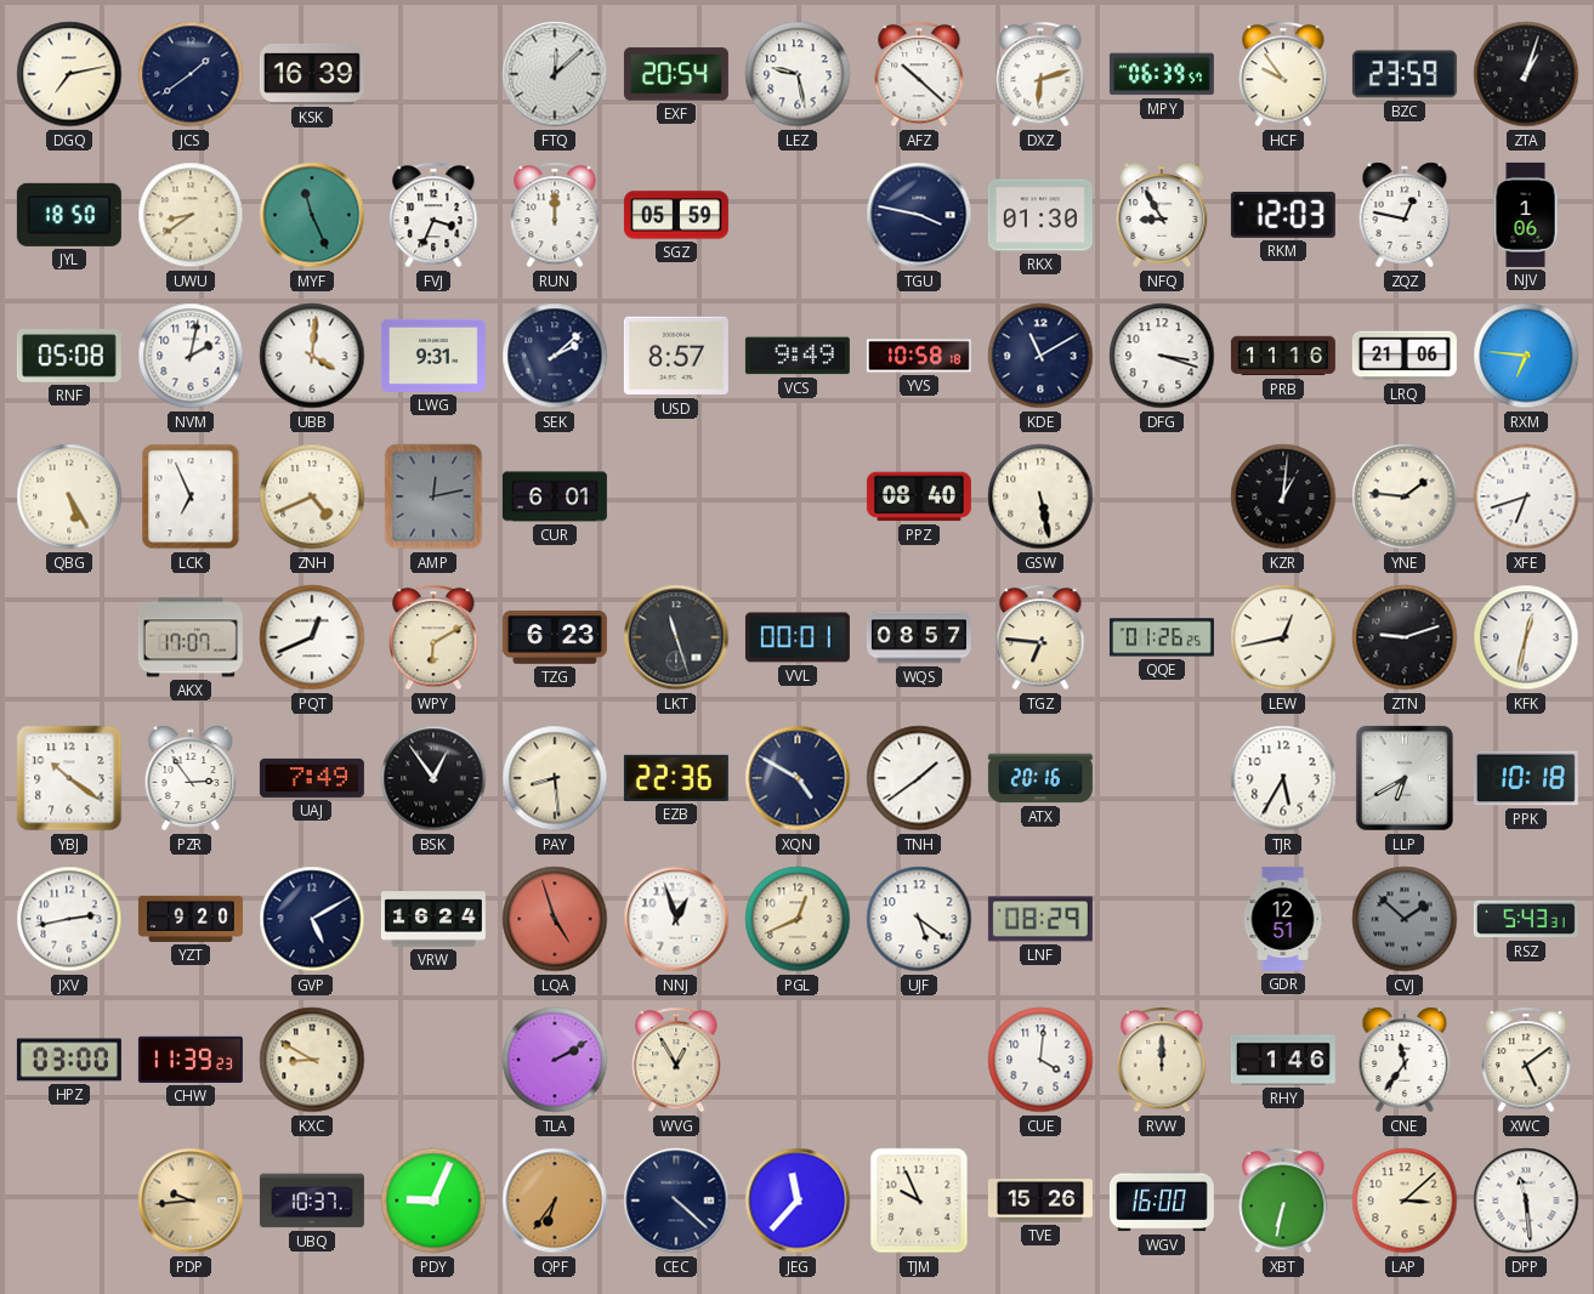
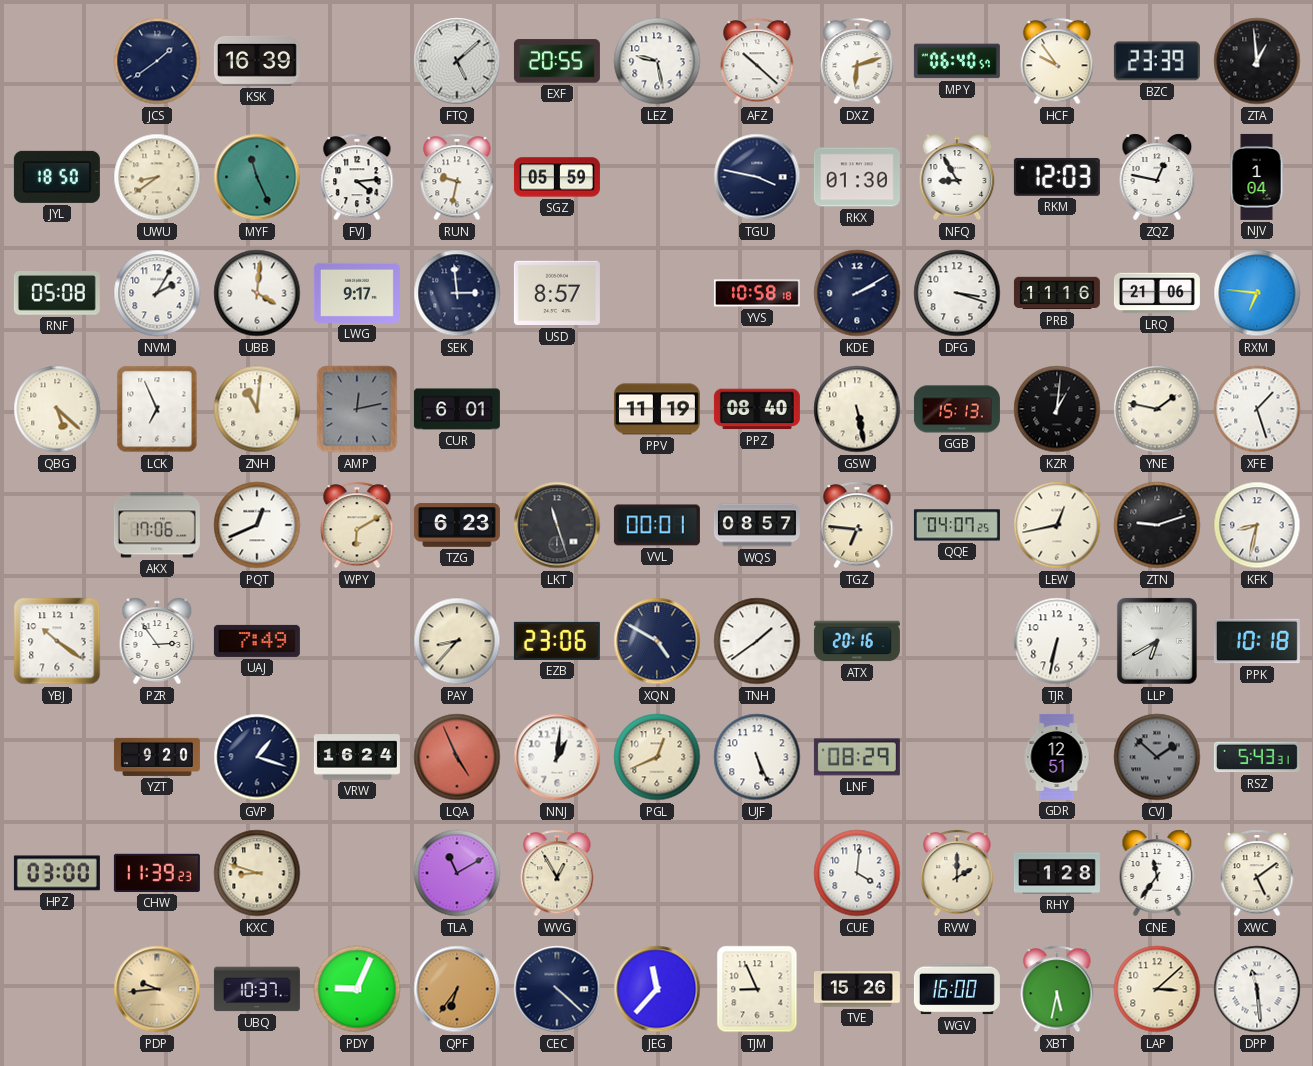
DGQ: 7:13 -> none (69, 74)
FTQ: 12:08 -> 5:08 (457, 61)
EXF: 20:54 -> 20:55 (557, 61)
MPY: 06:39 -> 06:40 (957, 61)
BZC: 23:59 -> 23:39 (1157, 61)
ZTA: 1:03 -> 12:59 (1257, 61)
FVJ: 3:34 -> 4:14 (357, 177)
RUN: 12:00 -> 9:32 (457, 177)
NJV: 1:06 -> 1:04 (1257, 177)
NVM: 2:02 -> 2:05 (157, 293)
LWG: 9:31 -> 9:17 (357, 293)
SEK: 2:08 -> 2:59 (457, 293)
VCS: 9:49 -> none (798, 356)
KDE: 11:10 -> 2:10 (857, 293)
QBG: 5:25 -> 5:22 (57, 409)
ZNH: 4:41 -> 11:01 (257, 409)
PPV: none -> 11:19 (657, 409)
GGB: none -> 15:13 (957, 409)
YNE: 1:46 -> 1:47 (1157, 409)
XFE: 6:42 -> 1:27 (1257, 409)
AKX: 17:07 -> 17:06 (157, 525)
QQE: 01:26 -> 04:07 (957, 525)
KFK: 12:32 -> 8:32 (1257, 525)
BSK: 12:54 -> none (433, 778)
PAY: 8:29 -> 8:37 (457, 641)
EZB: 22:36 -> 23:06 (557, 641)
TJR: 5:35 -> 6:32 (1057, 641)
JXV: 2:43 -> none (69, 919)
GVP: 5:10 -> 1:18 (257, 757)
LQA: 4:57 -> 4:56 (457, 757)
NNJ: 12:57 -> 1:01 (557, 757)
UJF: 5:21 -> 5:26 (757, 757)
KXC: 8:50 -> 8:48 (257, 873)
TLA: 2:10 -> 11:10 (457, 873)
RVW: 12:00 -> 2:00 (957, 873)
RHY: 1:46 -> 1:28 (1057, 873)
TJM: 9:56 -> 8:56 (757, 989)
XBT: 6:32 -> 5:32 (1057, 989)
